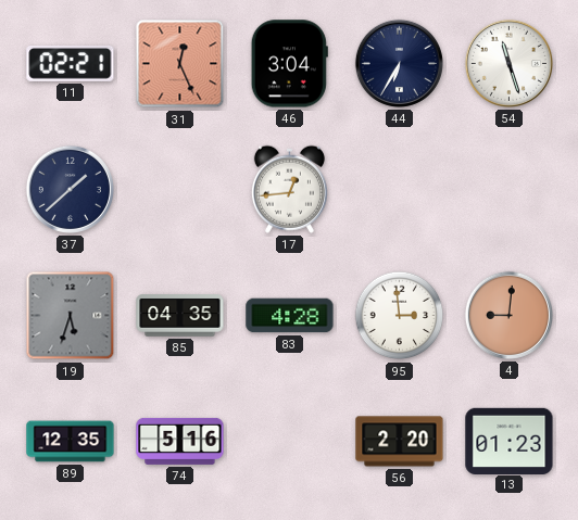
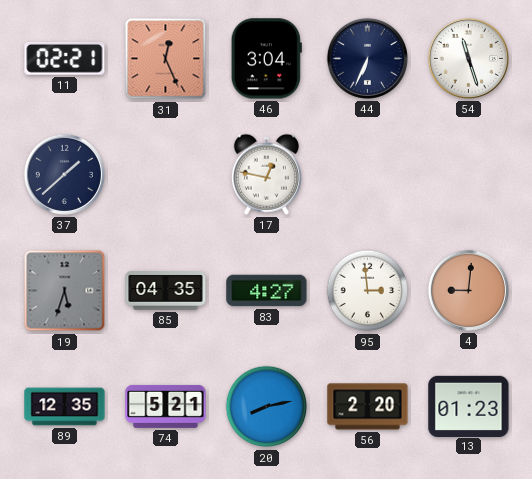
44: 6:35 -> 6:34 (367, 58)
17: 12:44 -> 12:47 (266, 174)
83: 4:28 -> 4:27 (267, 291)
74: 5:16 -> 5:21 (166, 406)
20: none -> 8:13 (267, 407)
